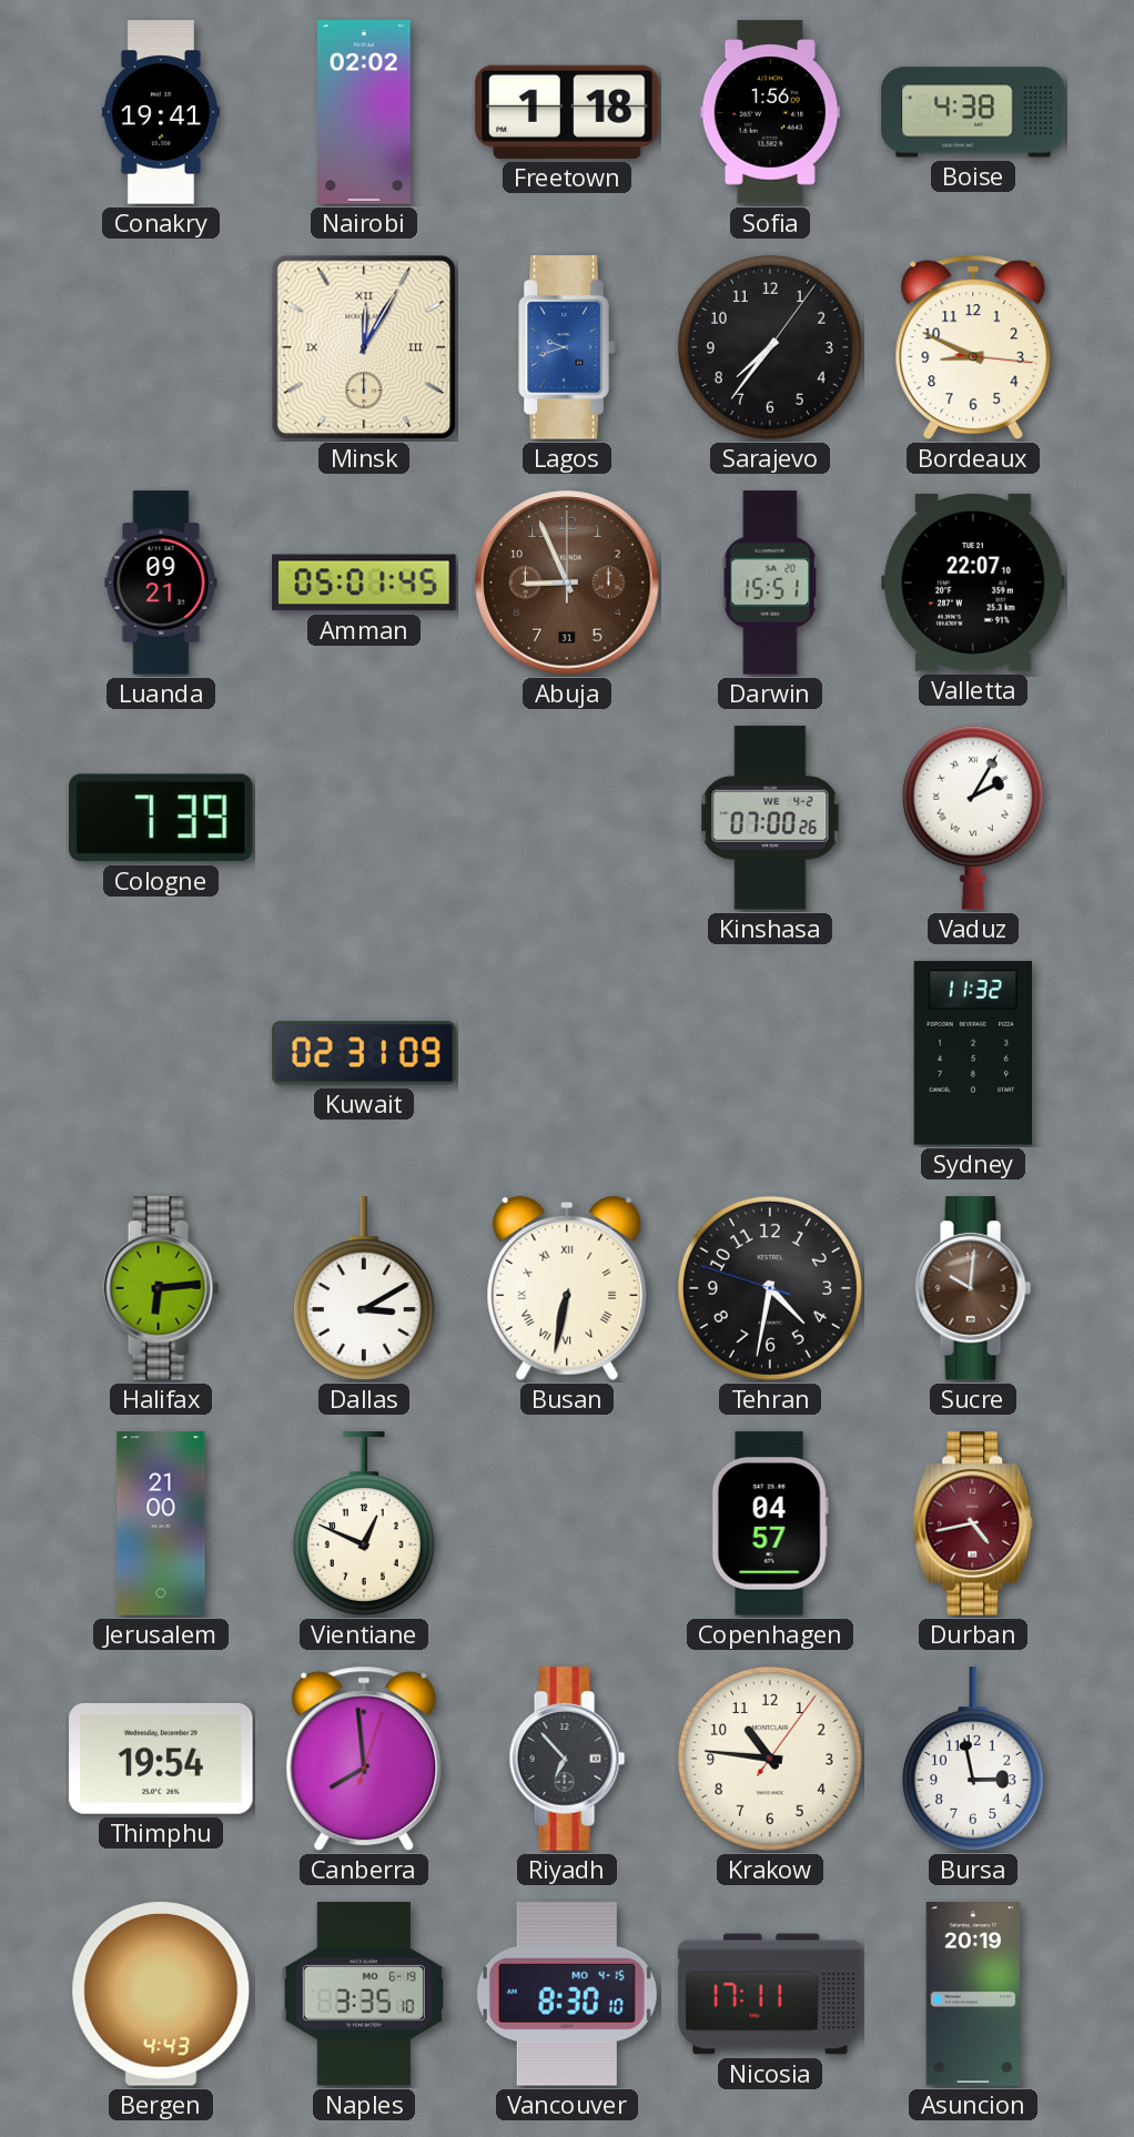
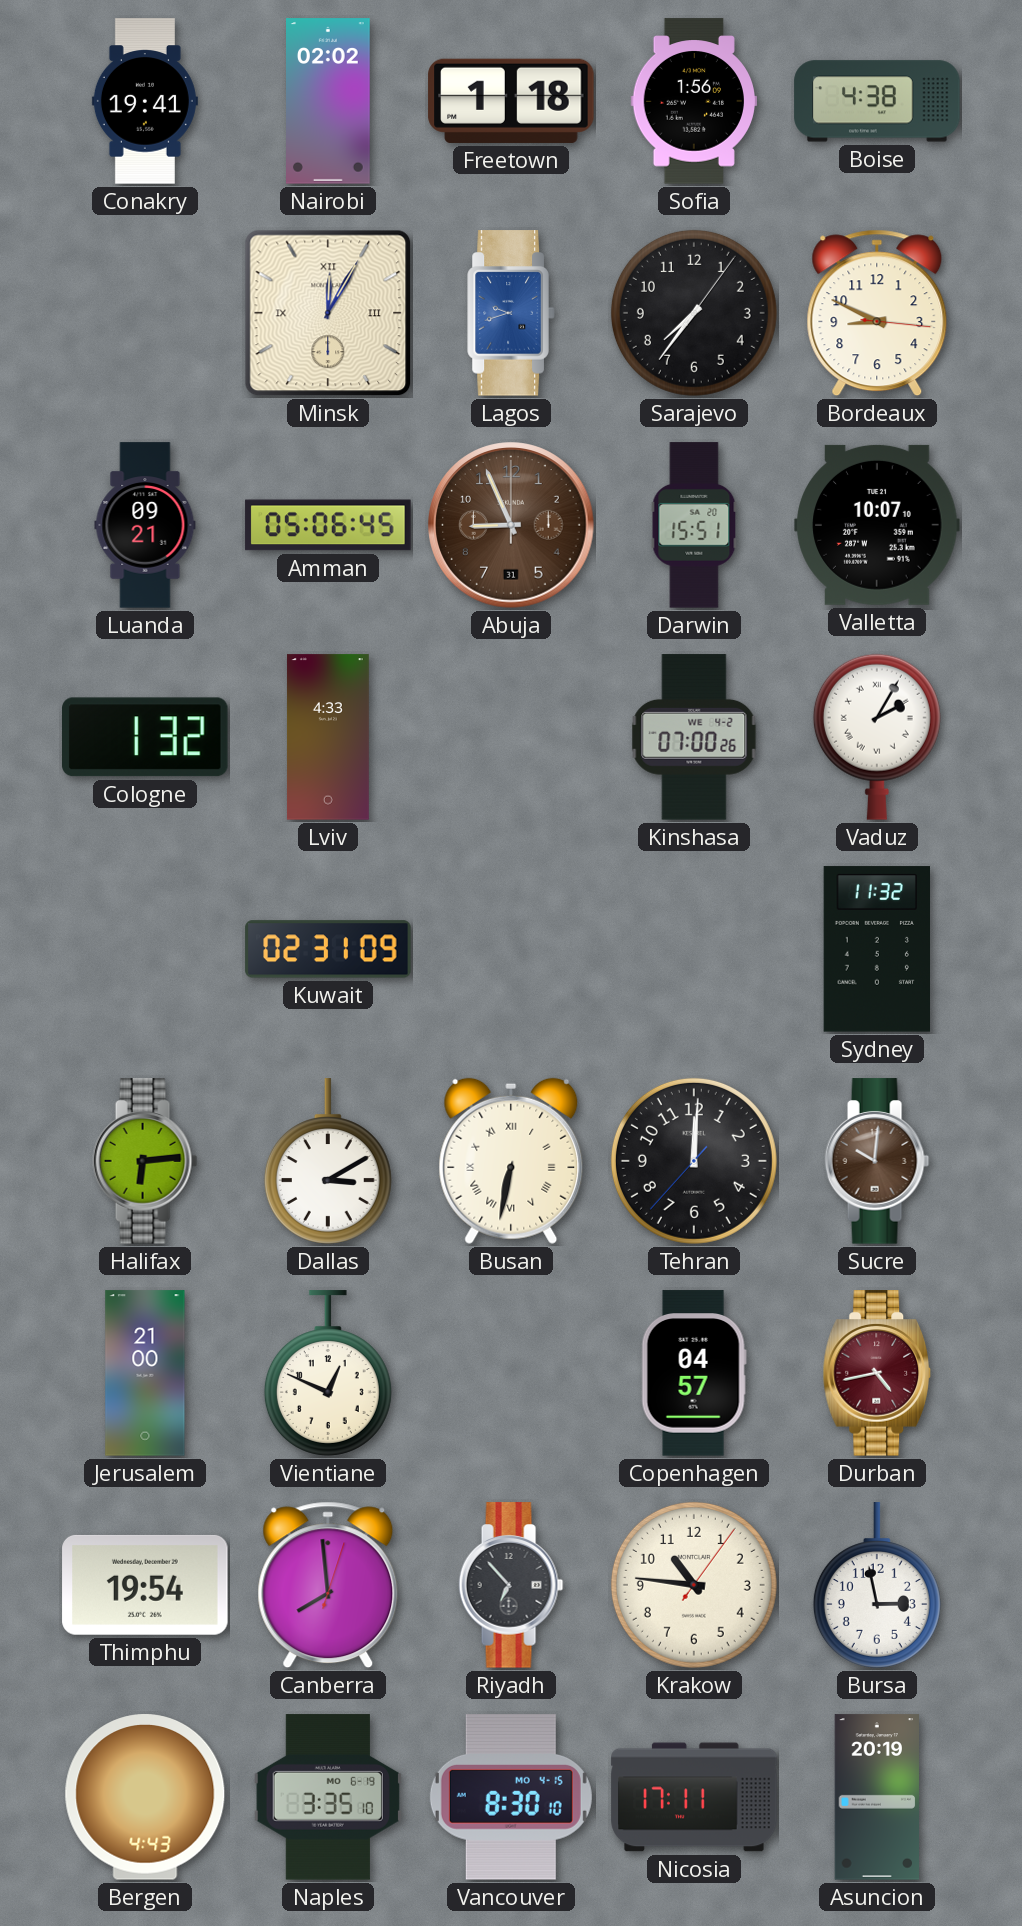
Amman: 05:01 -> 05:06 (328, 525)
Valletta: 22:07 -> 10:07 (877, 525)
Cologne: 7:39 -> 1:32 (146, 737)
Lviv: none -> 4:33 (328, 737)
Tehran: 4:31 -> 12:00 (694, 1161)
